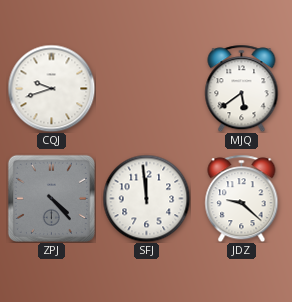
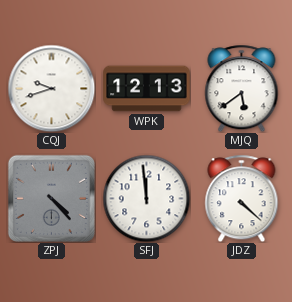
WPK: none -> 12:13 (147, 89)
JDZ: 9:22 -> 4:22 (242, 198)
